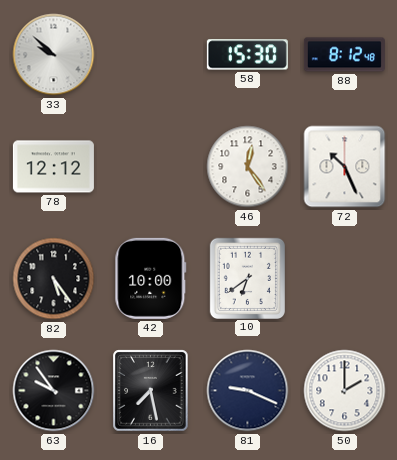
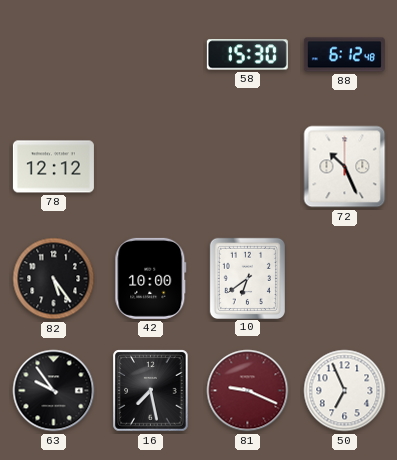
33: 9:52 -> none (54, 55)
88: 8:12 -> 6:12 (344, 55)
46: 12:24 -> none (248, 167)
81 dial: navy -> burgundy (248, 391)
50: 2:00 -> 6:56 (345, 391)
